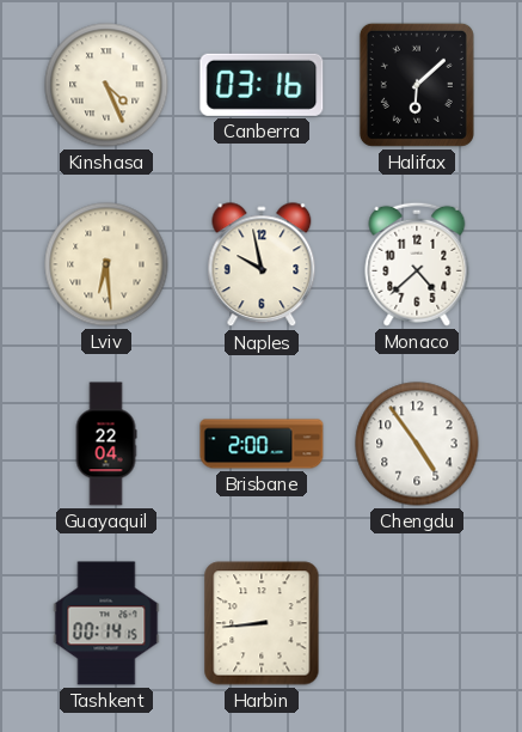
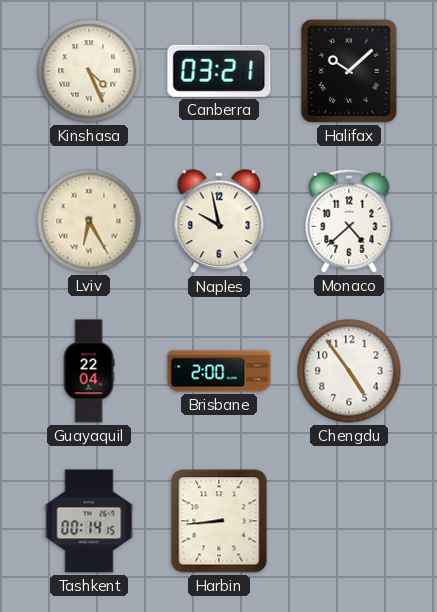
Canberra: 03:16 -> 03:21 (219, 71)
Halifax: 6:08 -> 10:08 (349, 71)
Lviv: 6:29 -> 6:25 (89, 221)
